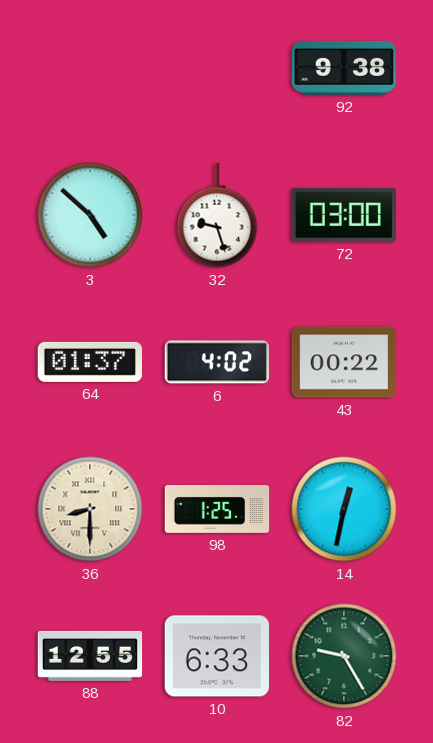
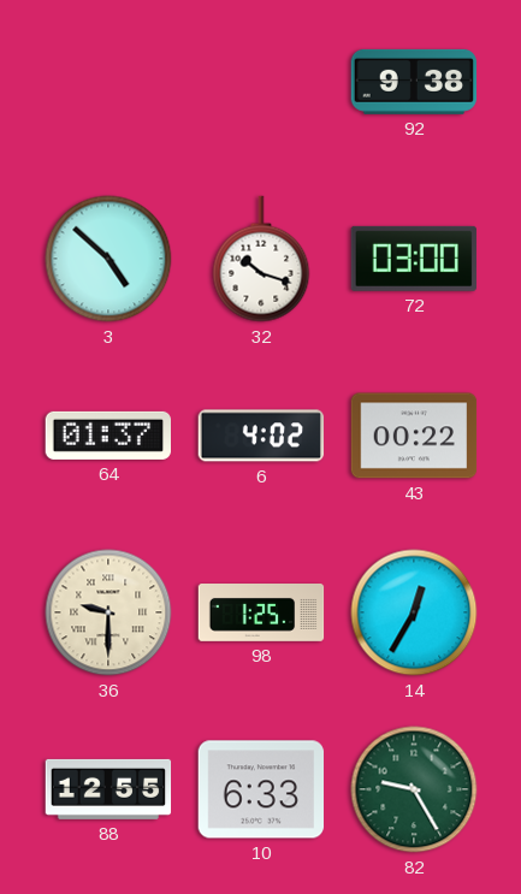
32: 9:27 -> 10:18 (261, 259)
36: 8:30 -> 9:30 (108, 612)
14: 12:32 -> 12:35 (414, 612)
